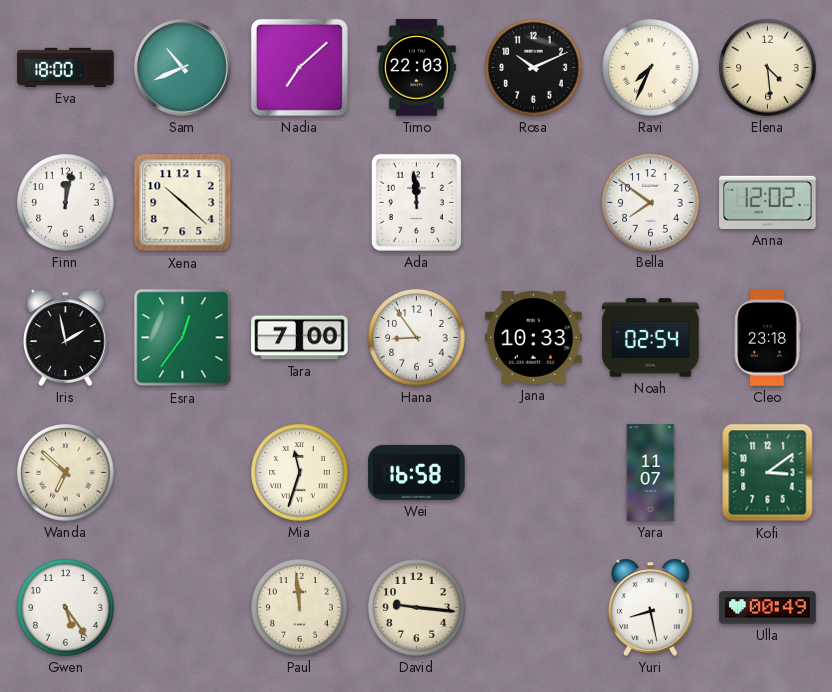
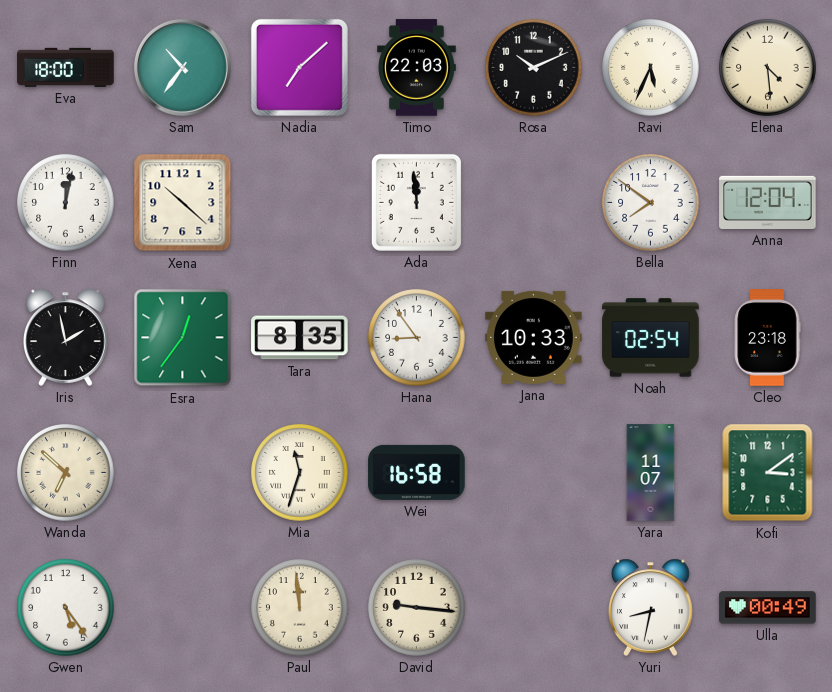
Sam: 10:41 -> 10:36 (182, 67)
Ravi: 7:34 -> 5:34 (651, 68)
Anna: 12:02 -> 12:04 (768, 202)
Tara: 7:00 -> 8:35 (300, 338)
Yuri: 8:28 -> 8:32 (651, 607)
